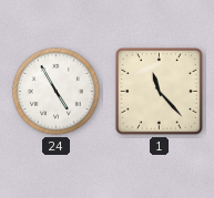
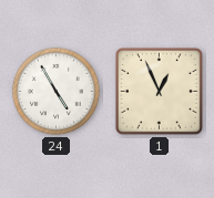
1: 11:23 -> 12:56 (159, 91)
